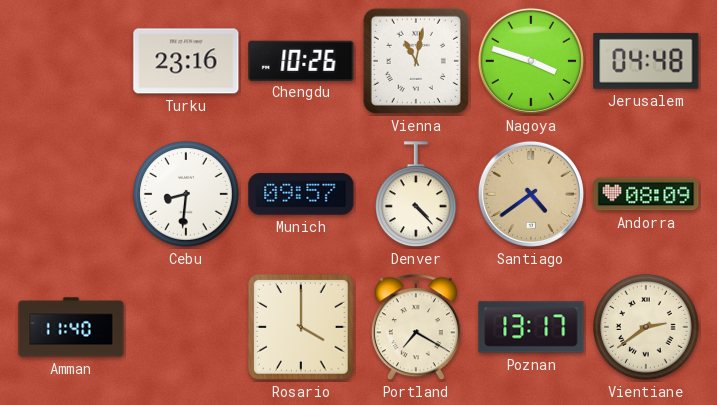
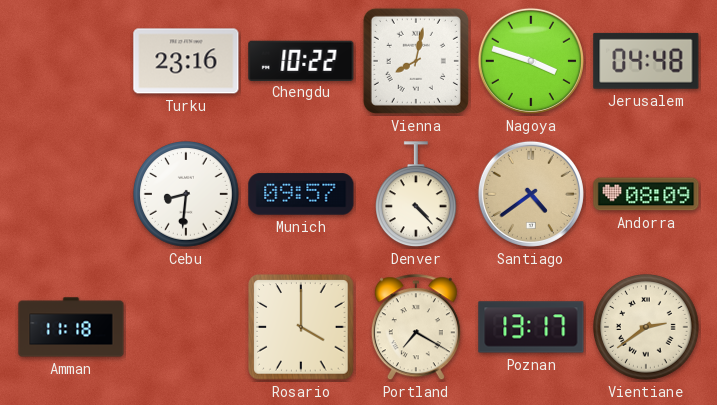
Chengdu: 10:26 -> 10:22 (301, 60)
Vienna: 11:02 -> 8:02 (416, 61)
Amman: 11:40 -> 11:18 (71, 327)
